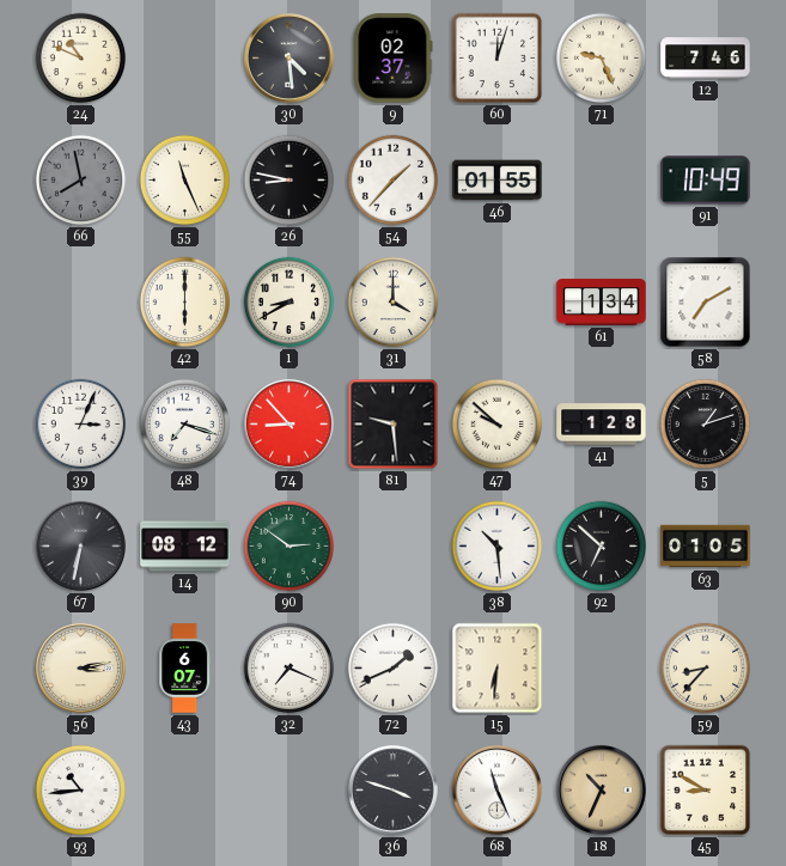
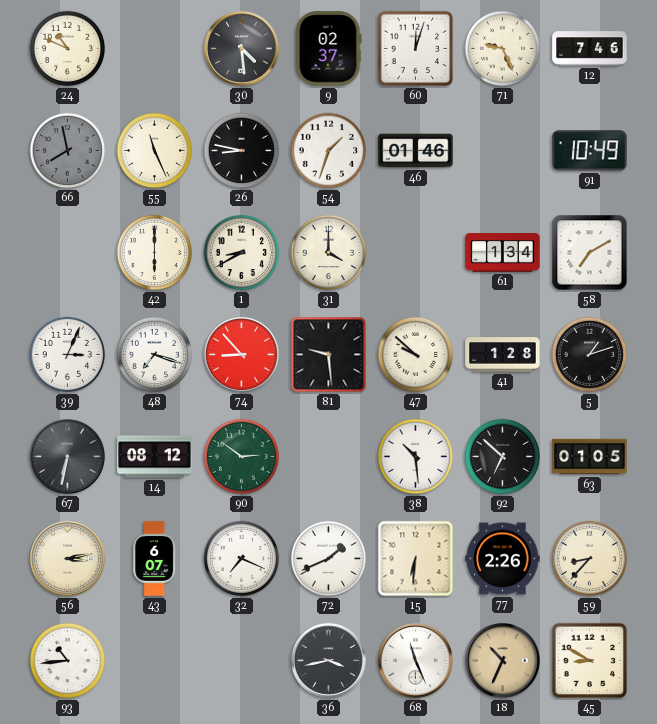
54: 1:37 -> 1:33 (329, 151)
46: 01:55 -> 01:46 (416, 151)
77: none -> 2:26 (503, 559)
36: 3:48 -> 3:43 (328, 660)
